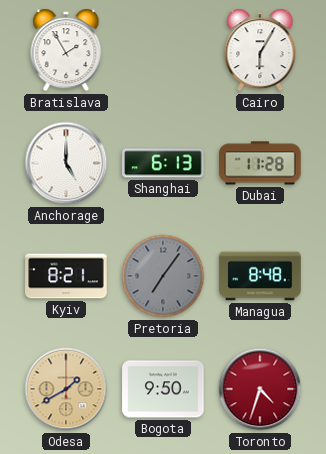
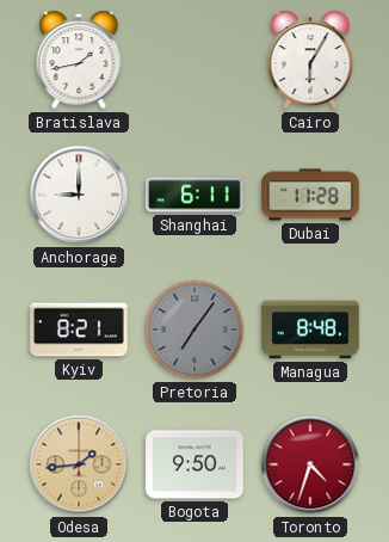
Bratislava: 1:55 -> 1:43 (79, 60)
Anchorage: 5:00 -> 9:00 (79, 195)
Shanghai: 6:13 -> 6:11 (194, 195)
Odesa: 1:40 -> 1:44 (79, 464)
